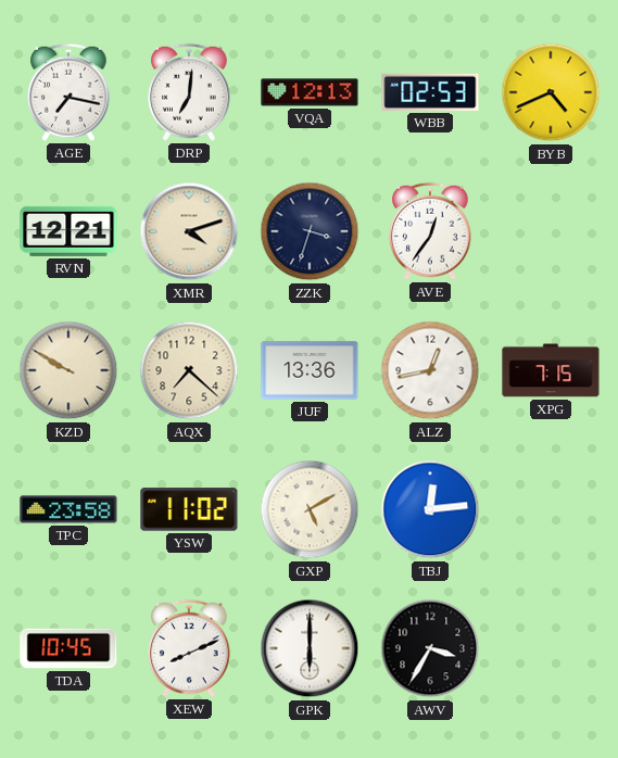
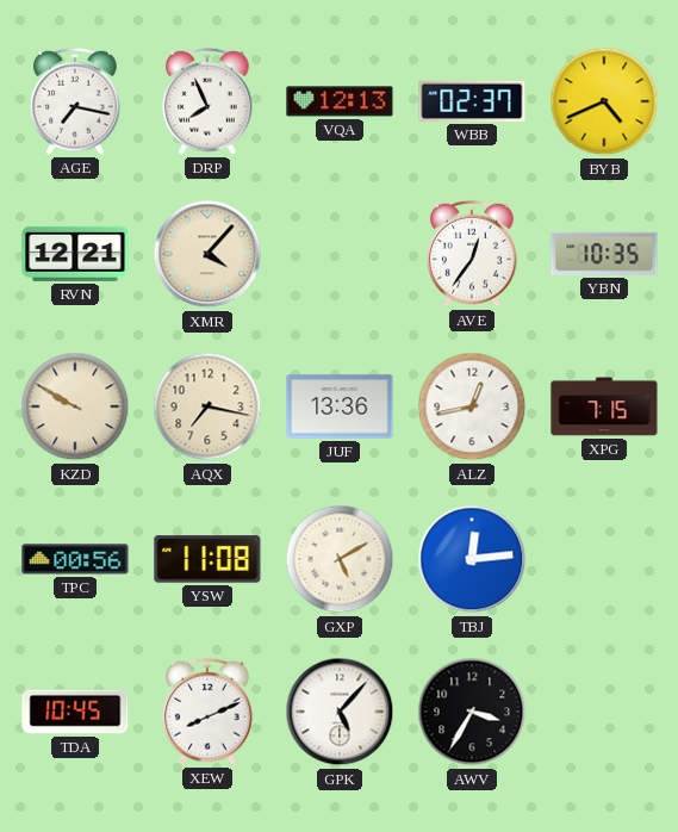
DRP: 7:01 -> 7:56 (207, 101)
WBB: 02:53 -> 02:37 (472, 101)
XMR: 4:12 -> 4:07 (207, 254)
ZZK: 3:33 -> none (310, 231)
YBN: none -> 10:35 (604, 254)
AQX: 7:22 -> 7:17 (207, 406)
TPC: 23:58 -> 00:56 (75, 559)
YSW: 11:02 -> 11:08 (207, 559)
GPK: 6:00 -> 5:07 (340, 712)
